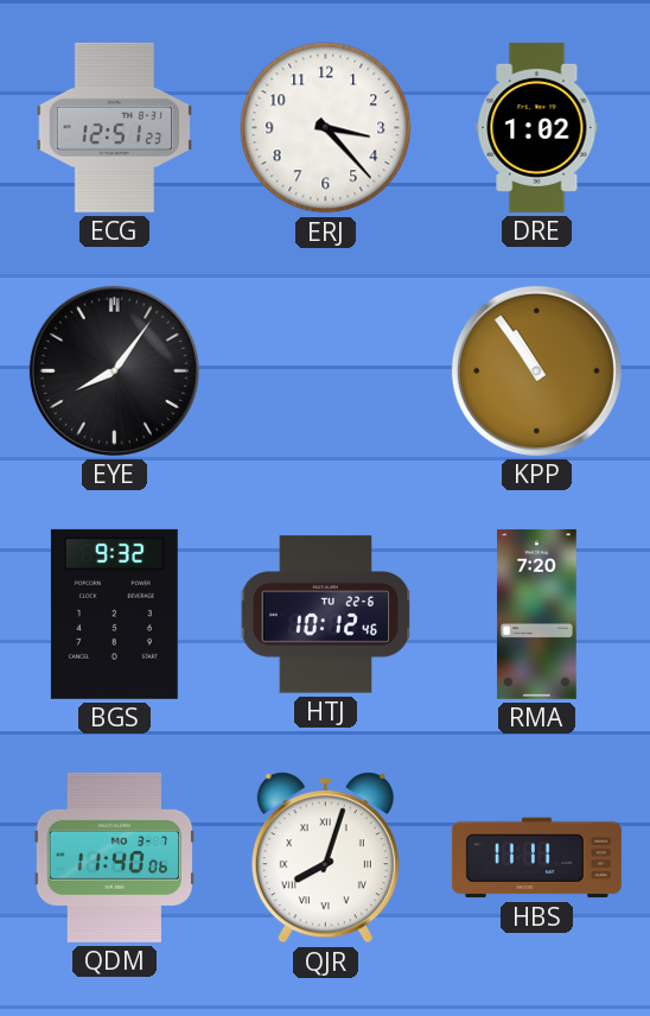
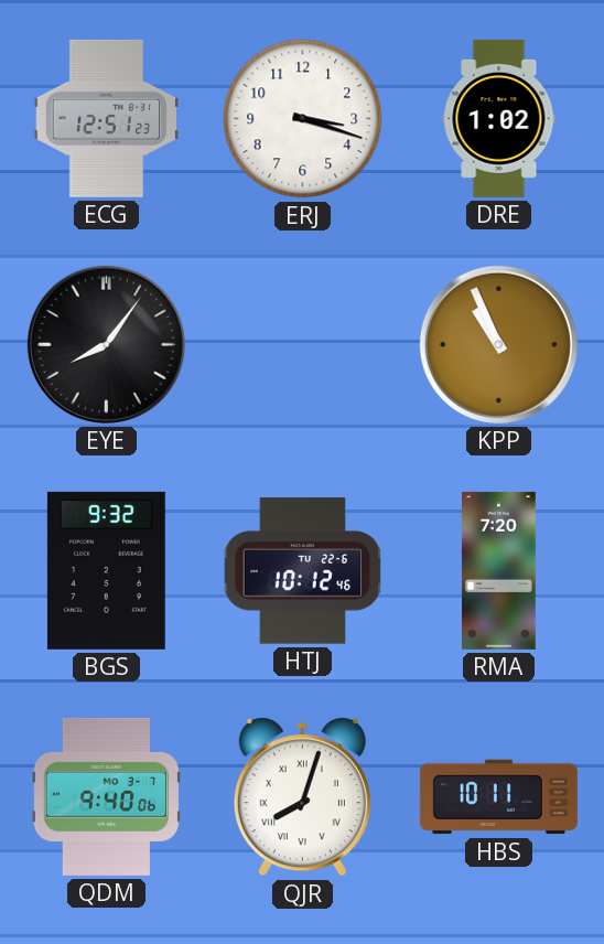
ERJ: 3:23 -> 3:18 (303, 119)
KPP: 10:54 -> 10:56 (498, 344)
QDM: 11:40 -> 9:40 (106, 796)
HBS: 11:11 -> 10:11 (498, 797)
